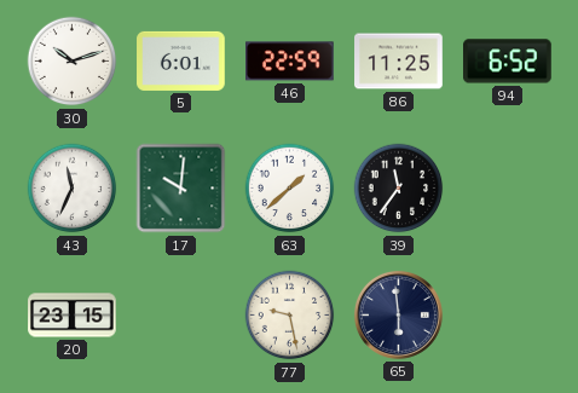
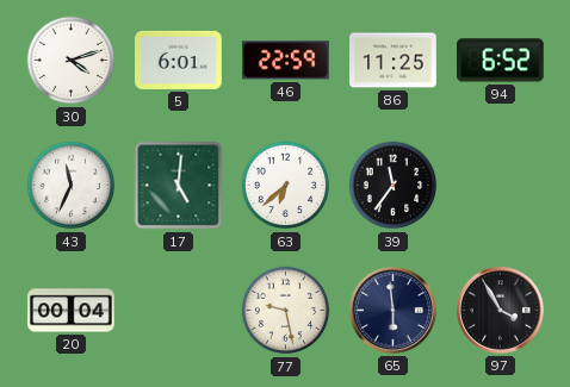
30: 10:12 -> 4:12 (72, 61)
17: 10:01 -> 5:01 (179, 186)
63: 1:38 -> 6:38 (286, 186)
20: 23:15 -> 00:04 (72, 311)
97: none -> 3:55 (500, 310)
